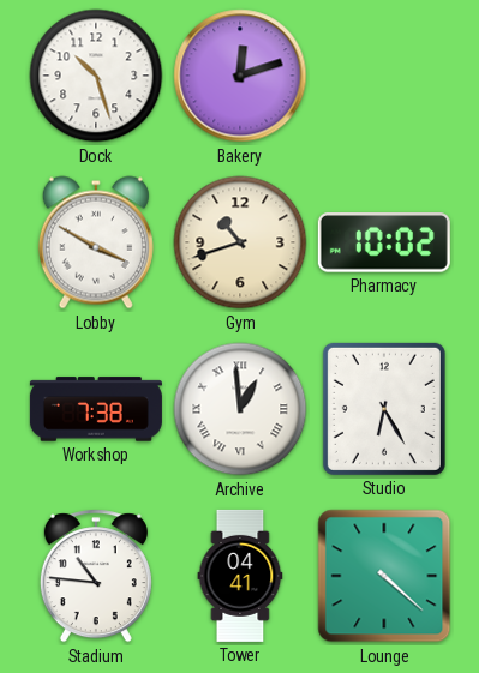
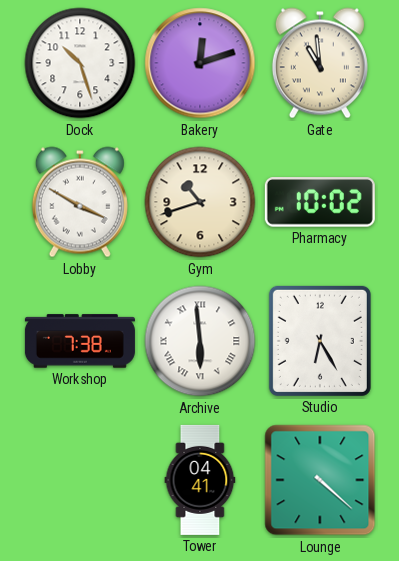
Gate: none -> 10:59 (320, 63)
Archive: 12:59 -> 5:59 (200, 341)
Stadium: 10:46 -> none (96, 576)
